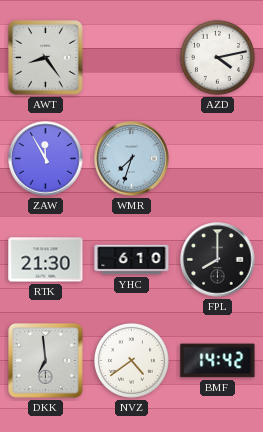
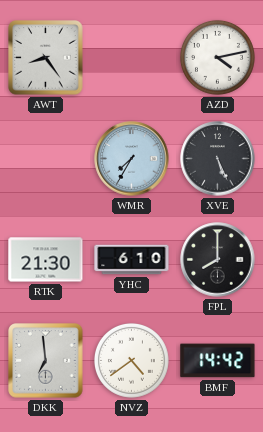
ZAW: 11:55 -> none (46, 159)
WMR: 7:33 -> 7:35 (132, 159)
XVE: none -> 5:26 (218, 159)
